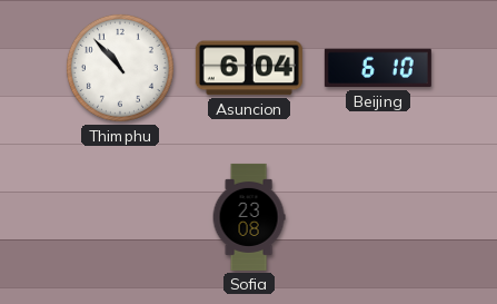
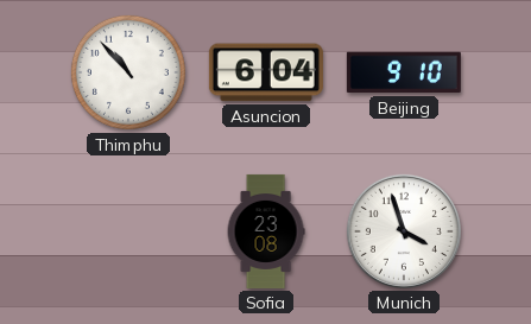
Beijing: 6:10 -> 9:10 (404, 72)
Munich: none -> 3:57 (404, 231)
